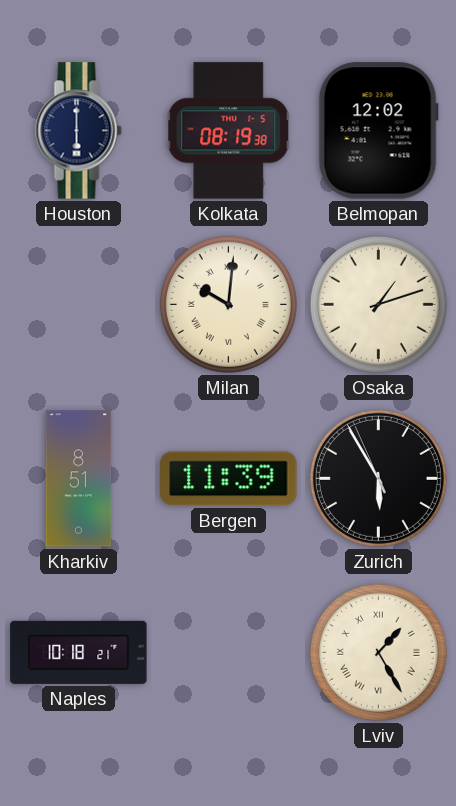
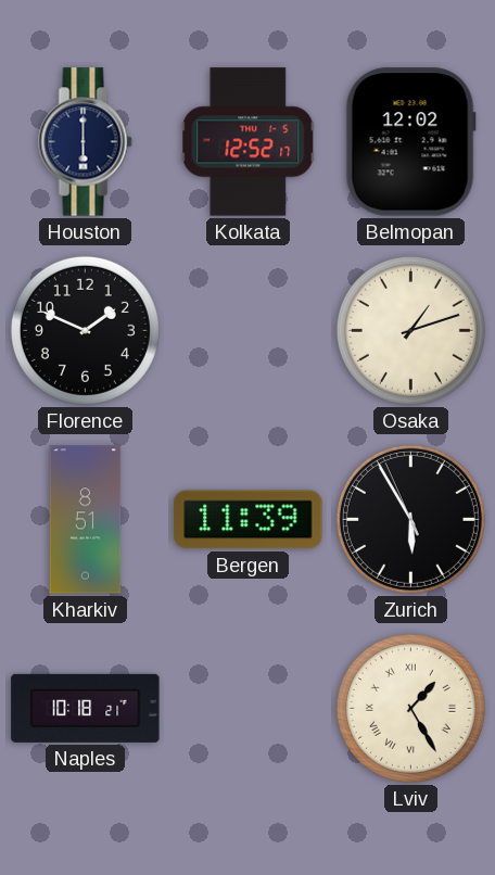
Kolkata: 08:19 -> 12:52 (249, 142)
Florence: none -> 1:49 (85, 330)
Milan: 10:01 -> none (228, 304)
